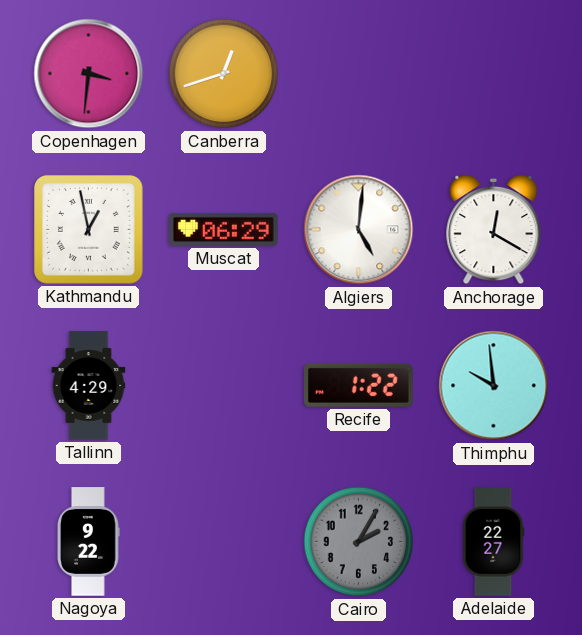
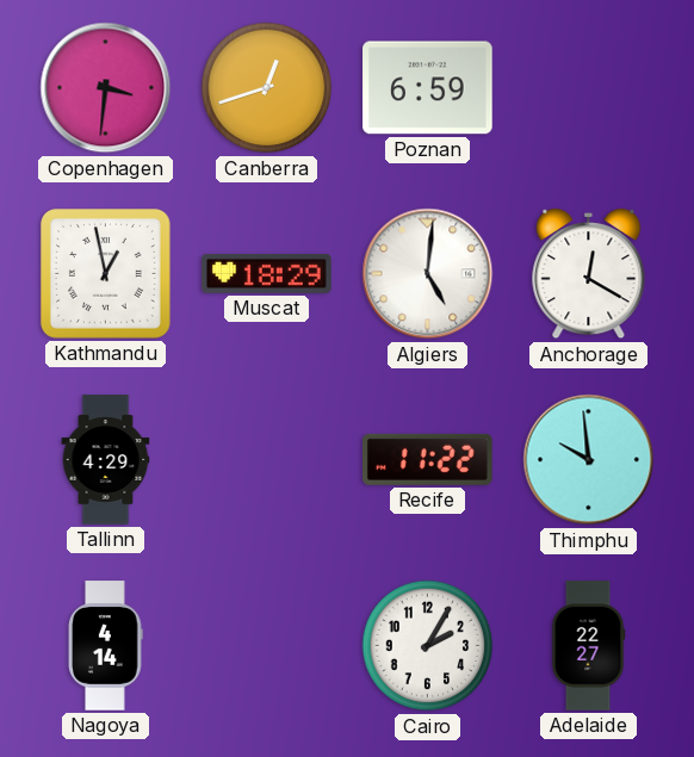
Poznan: none -> 6:59 (428, 88)
Muscat: 06:29 -> 18:29 (267, 273)
Recife: 1:22 -> 11:22 (428, 459)
Nagoya: 9:22 -> 4:14 (106, 646)
Cairo dial: grey -> white (428, 646)
